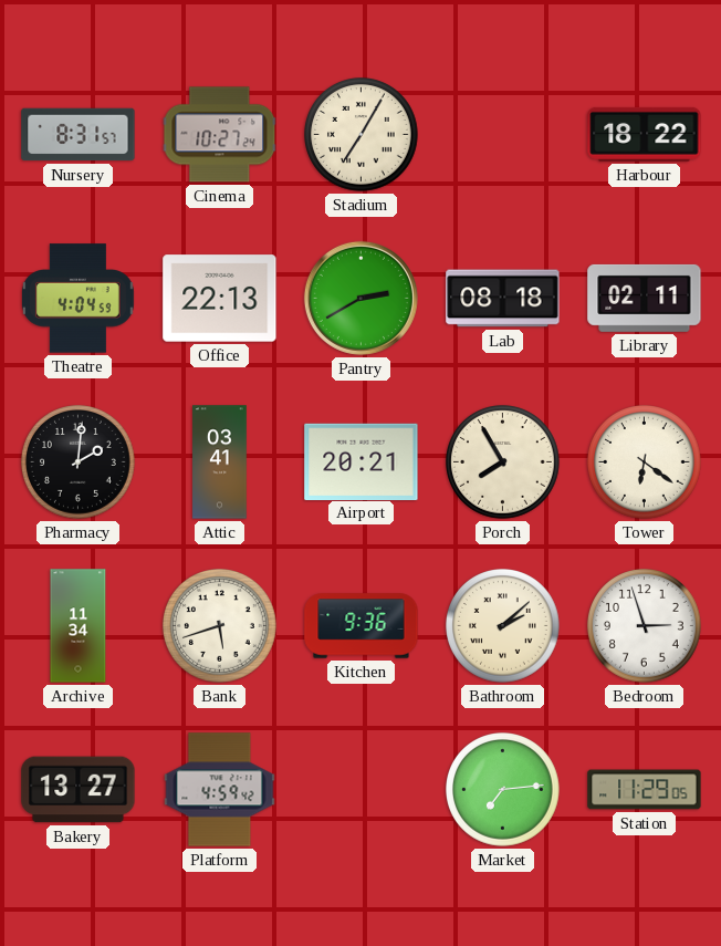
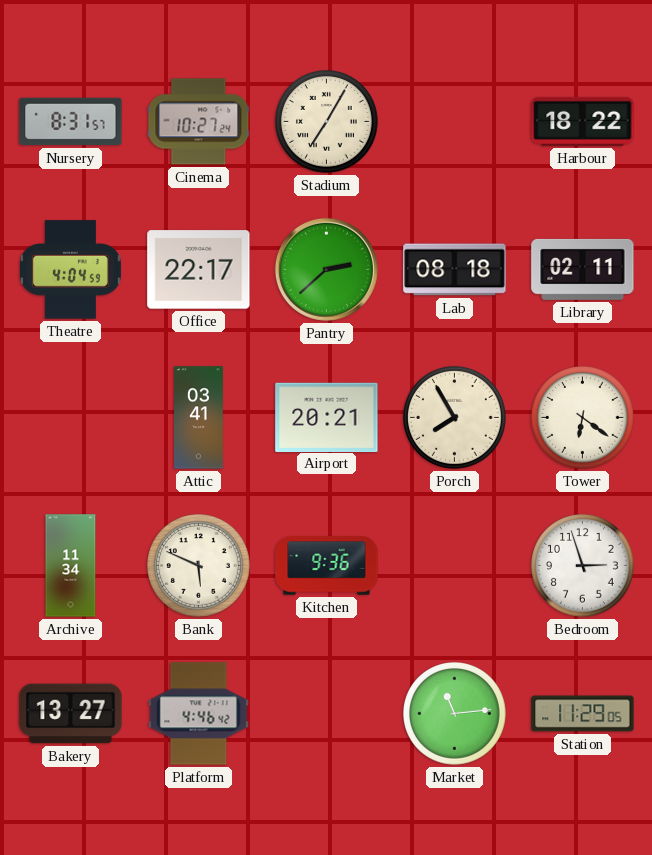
Office: 22:13 -> 22:17 (199, 270)
Pantry: 2:40 -> 2:38 (326, 269)
Pharmacy: 2:01 -> none (79, 462)
Bank: 5:42 -> 5:49 (199, 566)
Bathroom: 2:08 -> none (503, 626)
Platform: 4:59 -> 4:46 (199, 714)
Market: 7:14 -> 11:14 (455, 714)
